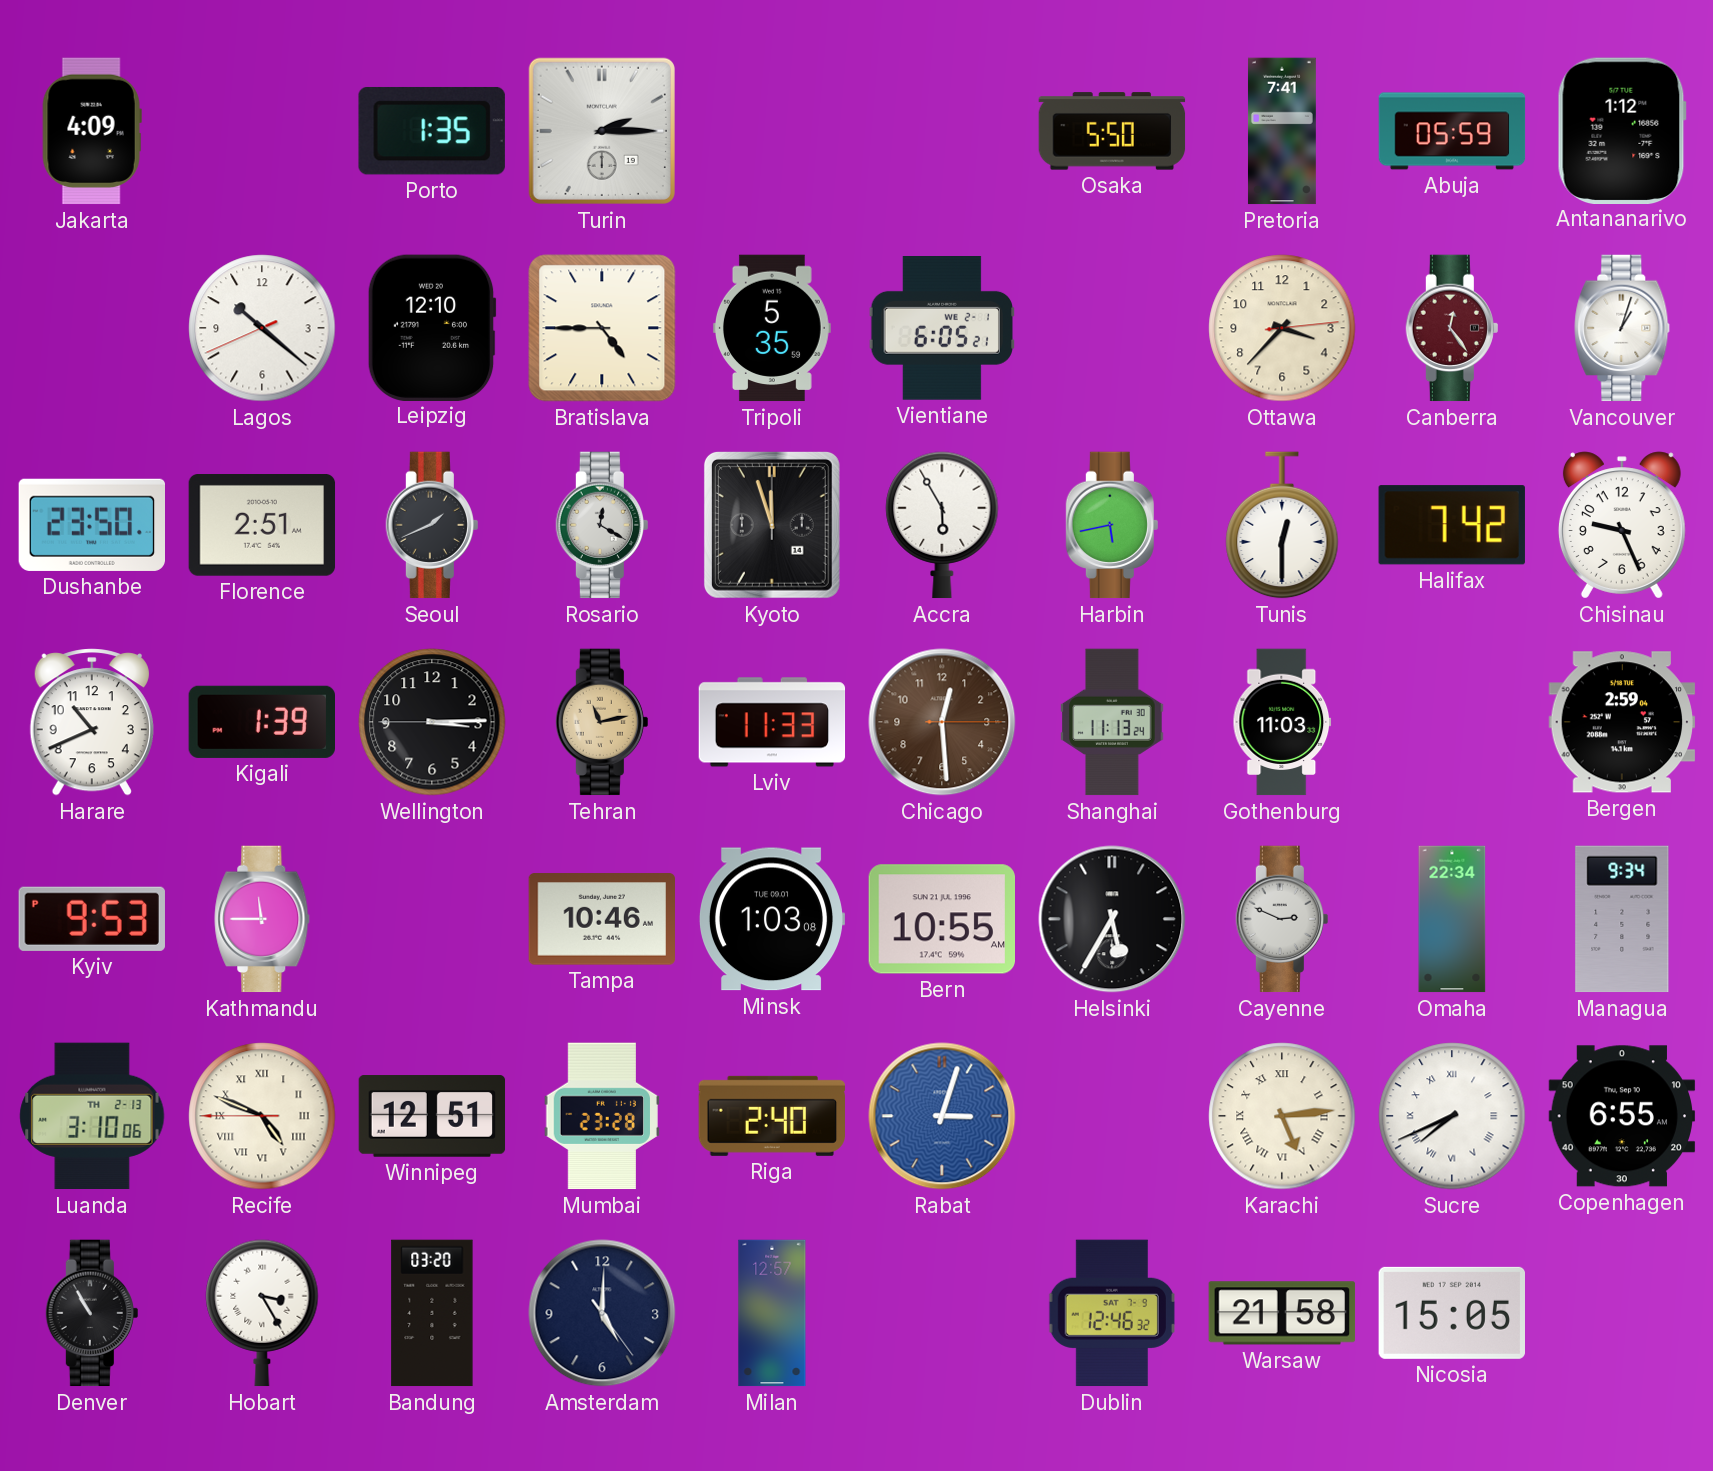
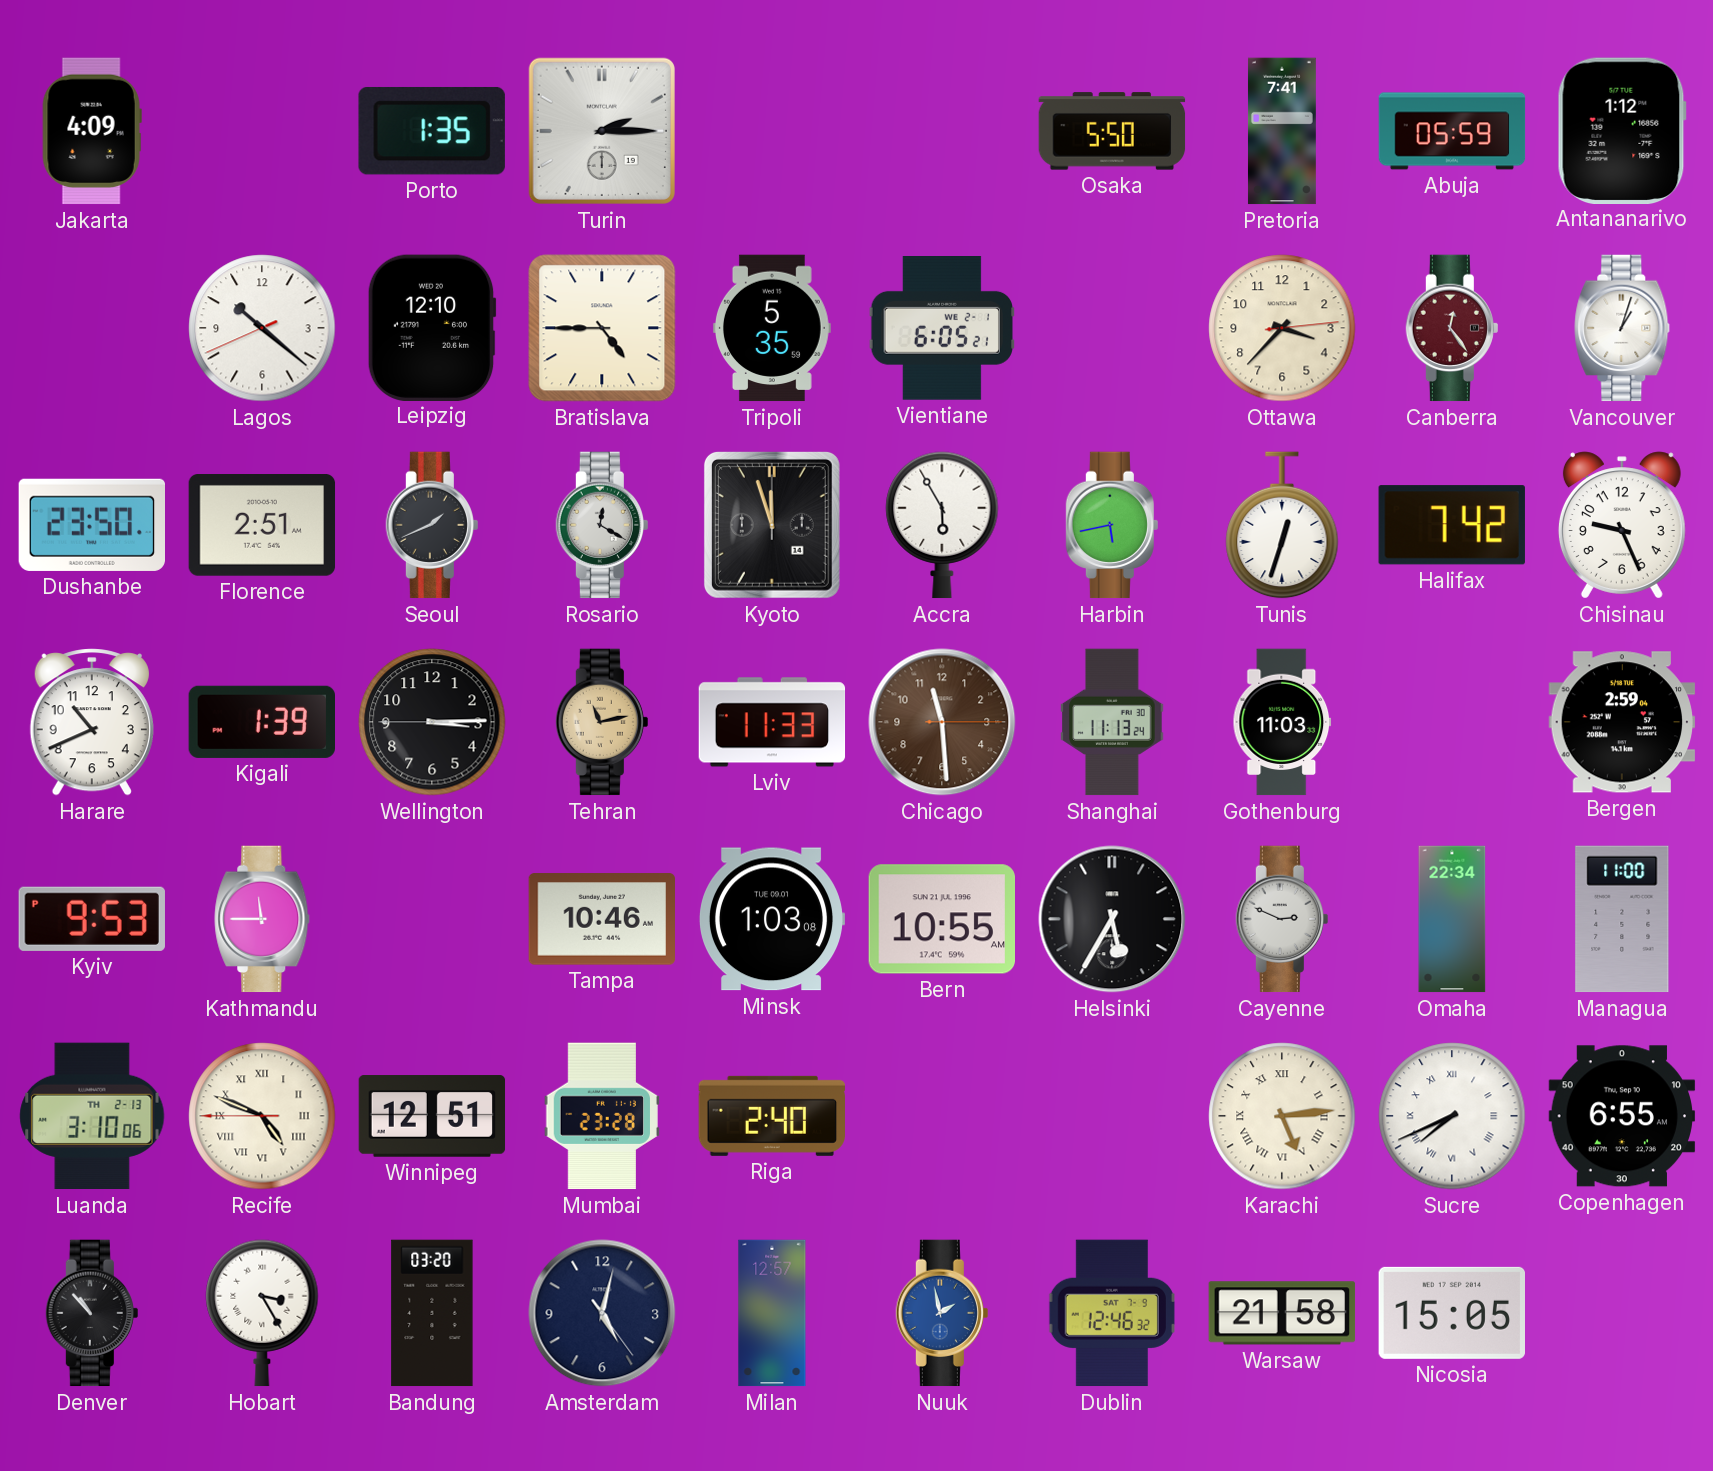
Tunis: 12:30 -> 12:33 (1282, 525)
Chicago: 12:29 -> 11:29 (942, 722)
Managua: 9:34 -> 11:00 (1622, 919)
Rabat: 3:03 -> none (942, 1116)
Denver: 10:55 -> 10:53 (92, 1313)
Amsterdam: 5:00 -> 5:02 (602, 1313)
Nuuk: none -> 1:58 (942, 1313)
